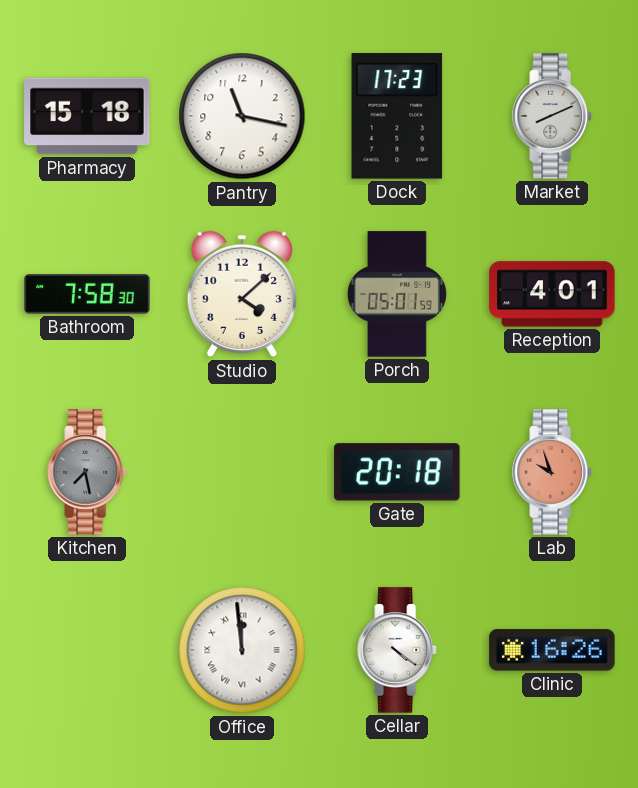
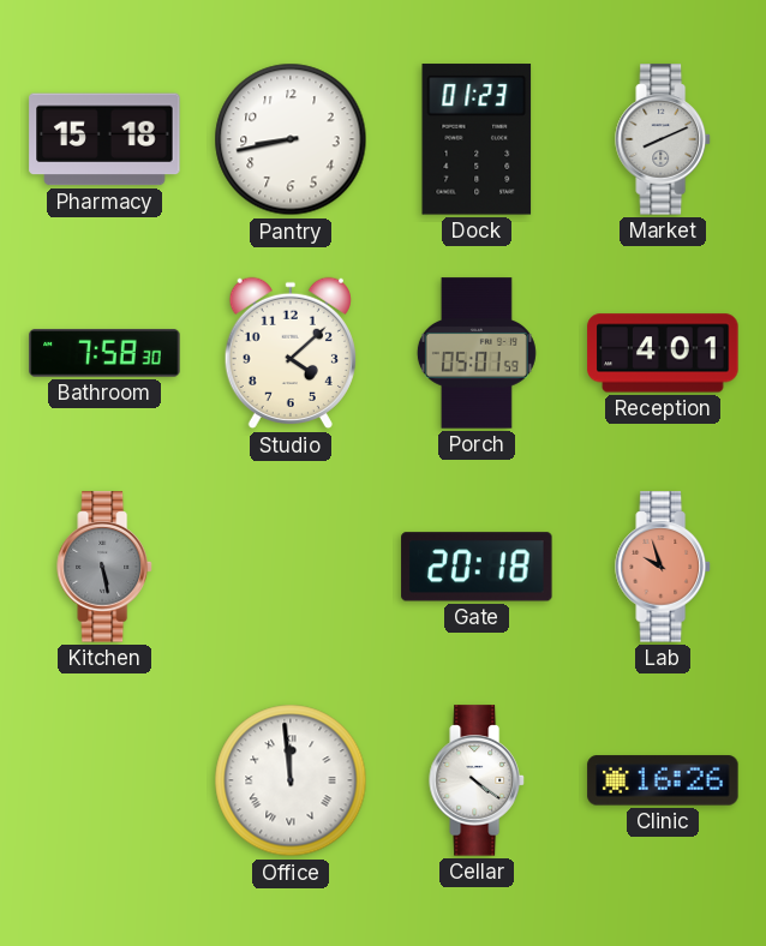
Pantry: 11:17 -> 8:43 (291, 139)
Dock: 17:23 -> 01:23 (477, 139)
Kitchen: 7:28 -> 5:28 (104, 567)
